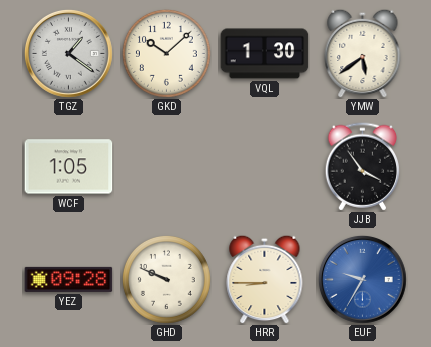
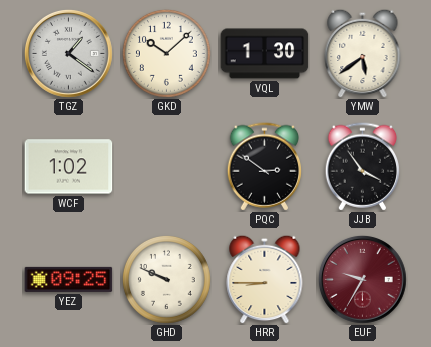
WCF: 1:05 -> 1:02 (69, 167)
PQC: none -> 2:51 (264, 167)
YEZ: 09:28 -> 09:25 (69, 279)
EUF dial: blue -> burgundy (363, 280)
